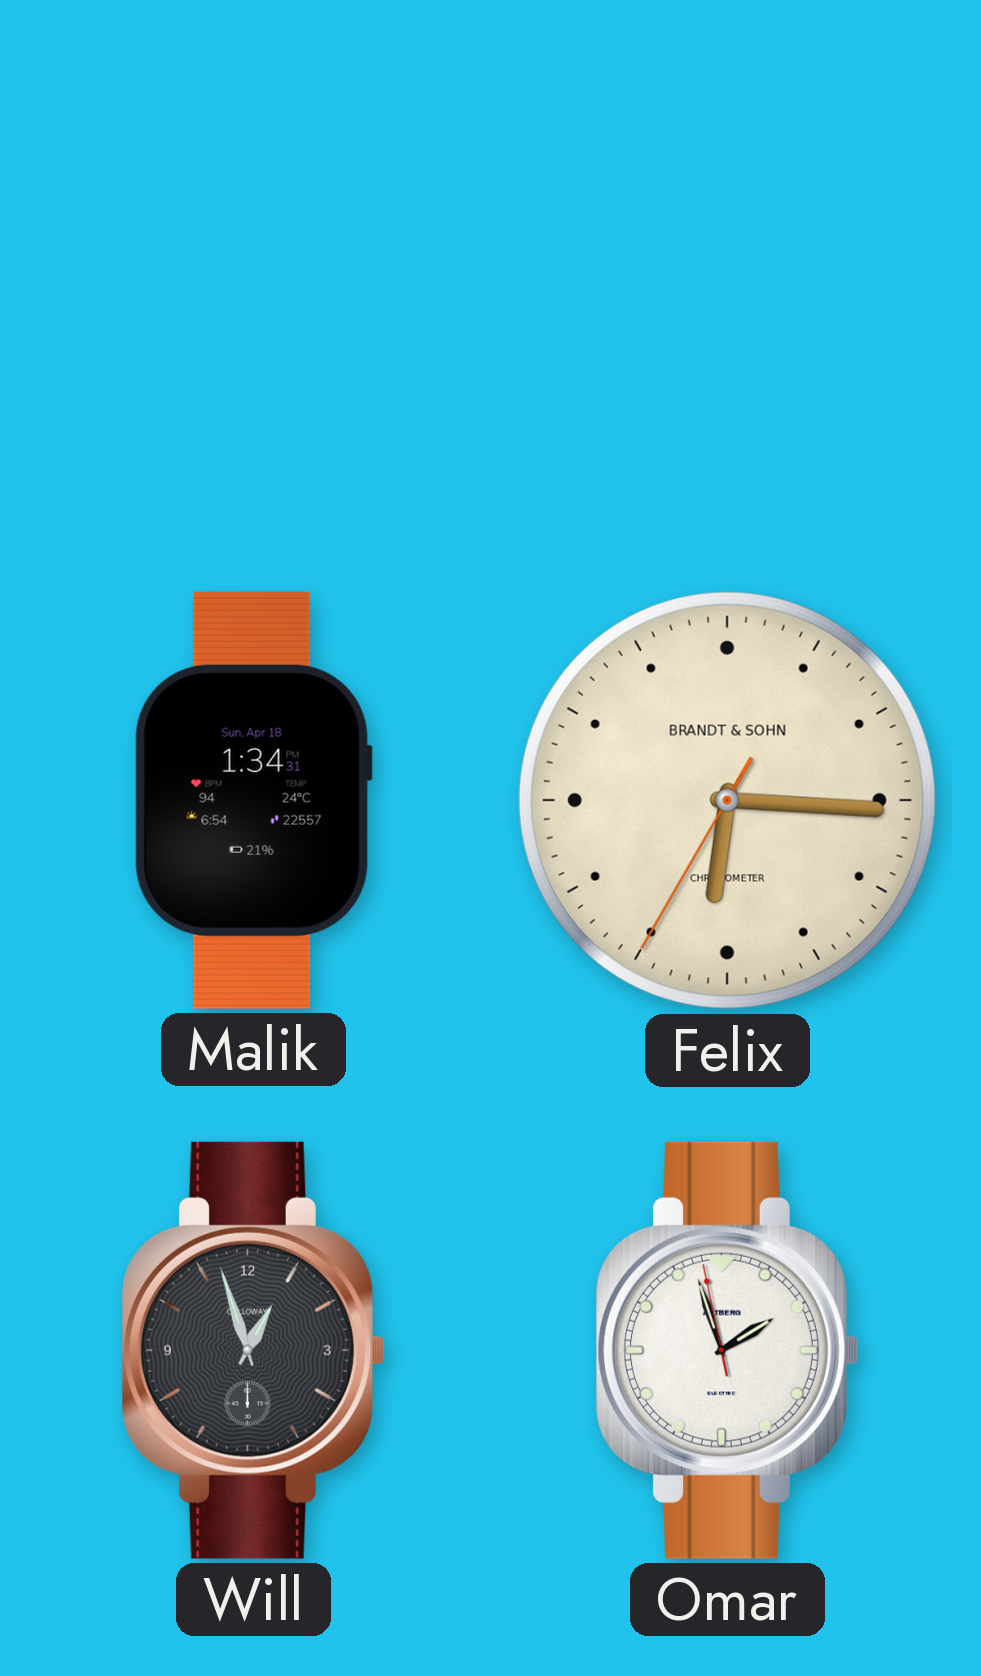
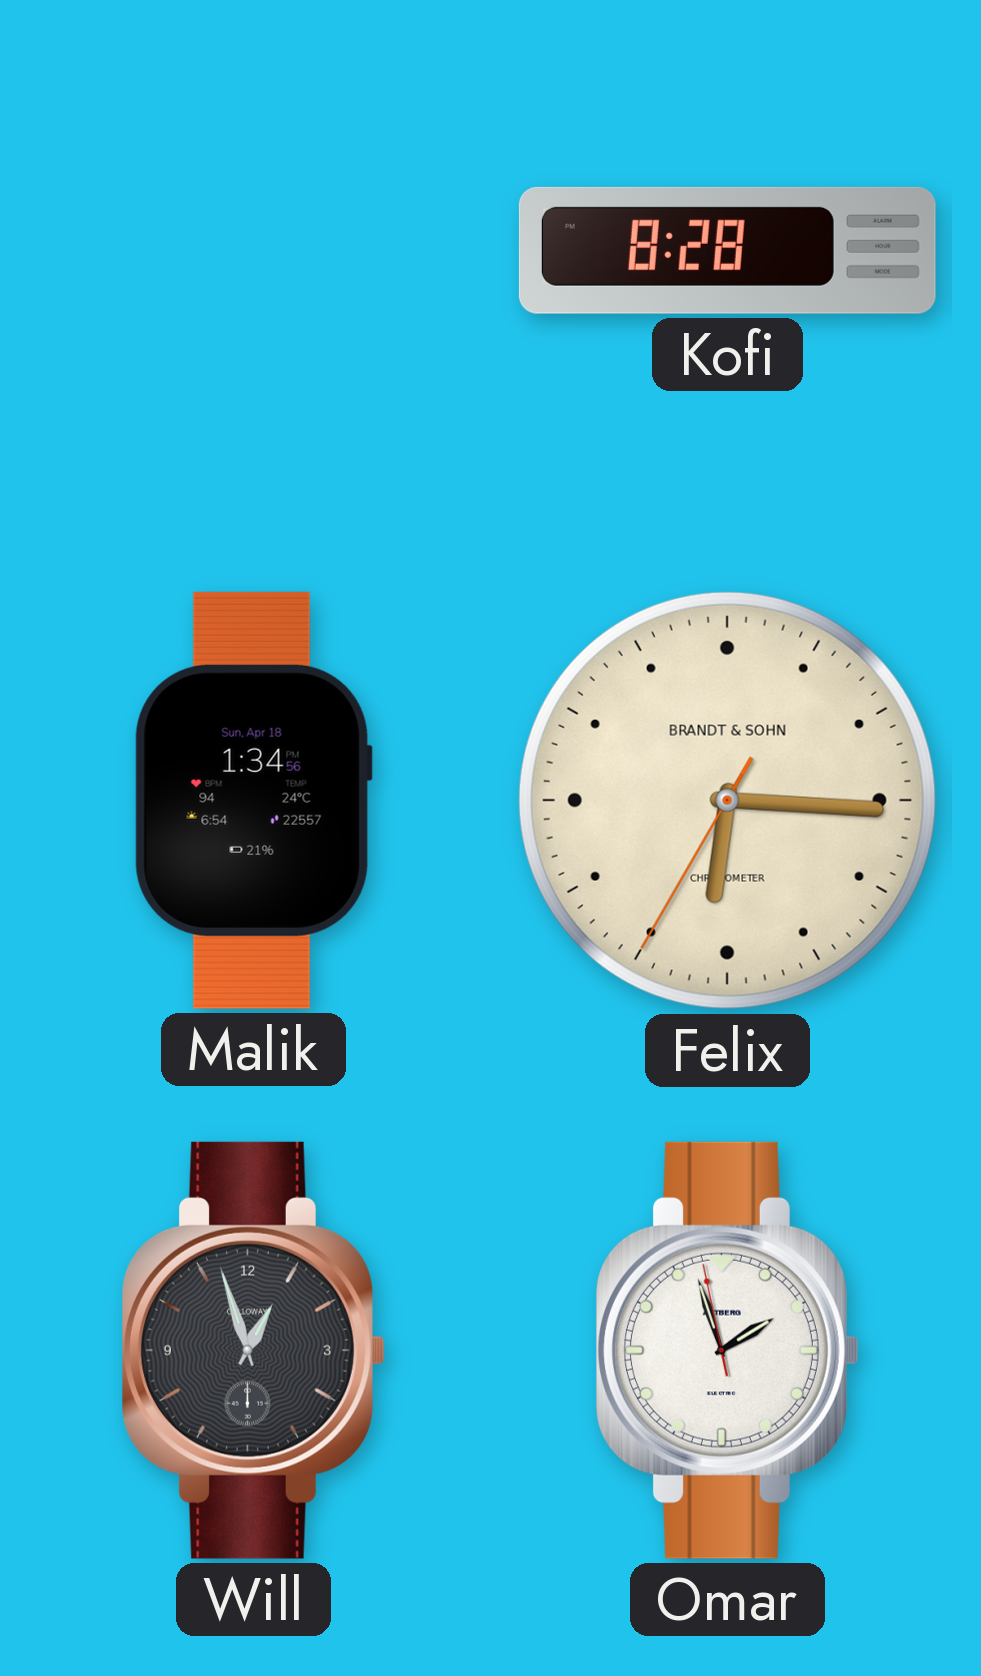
Kofi: none -> 8:28 (727, 250)
Malik: 1:34:31 PM -> 1:34:56 PM (253, 800)
